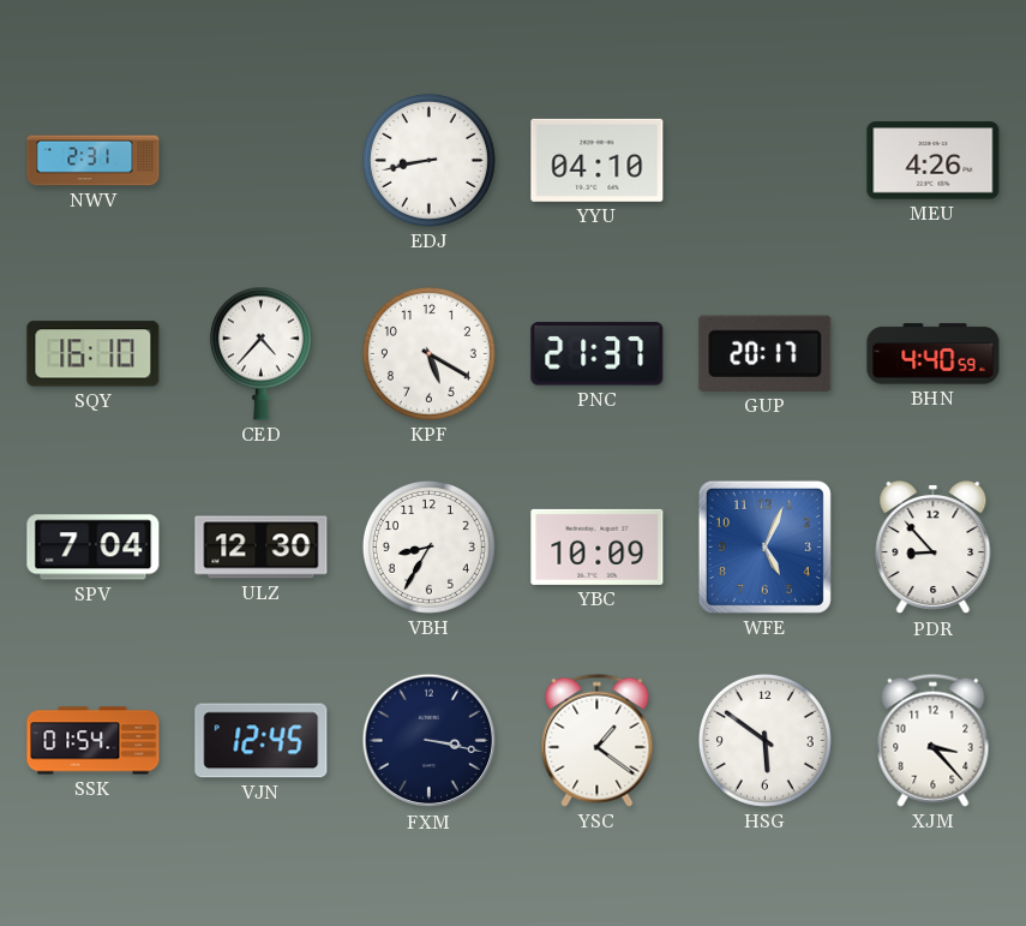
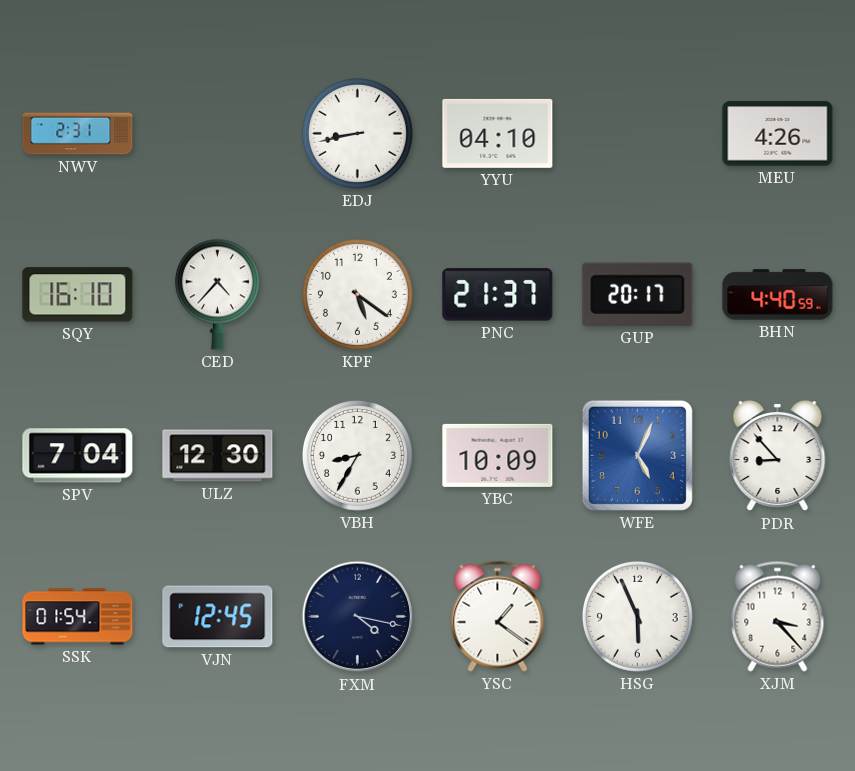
KPF: 5:20 -> 5:21 (357, 294)
FXM: 3:17 -> 4:17 (358, 617)
HSG: 5:51 -> 5:56 (637, 616)
